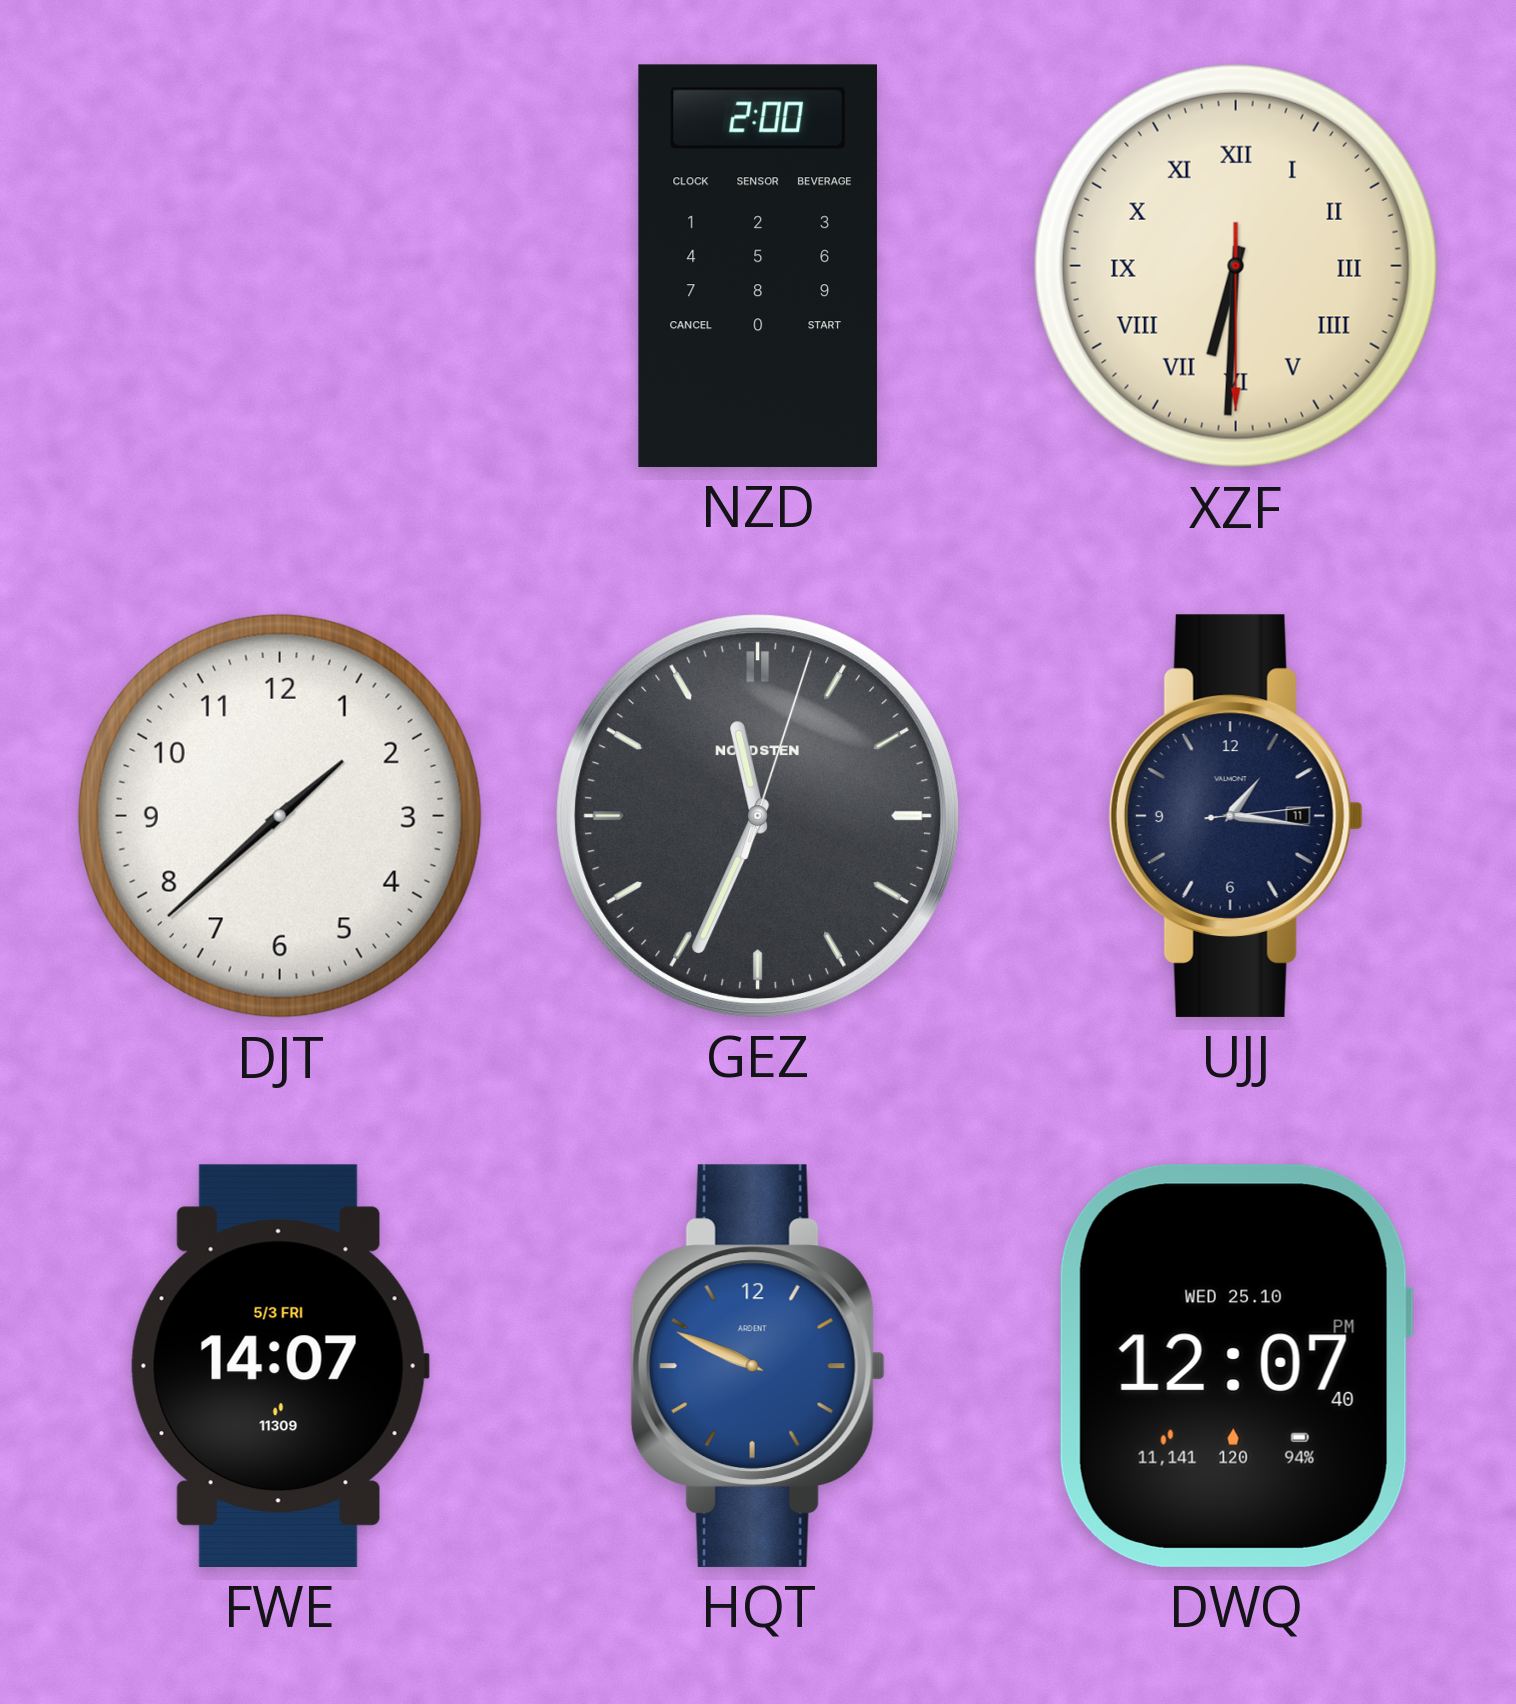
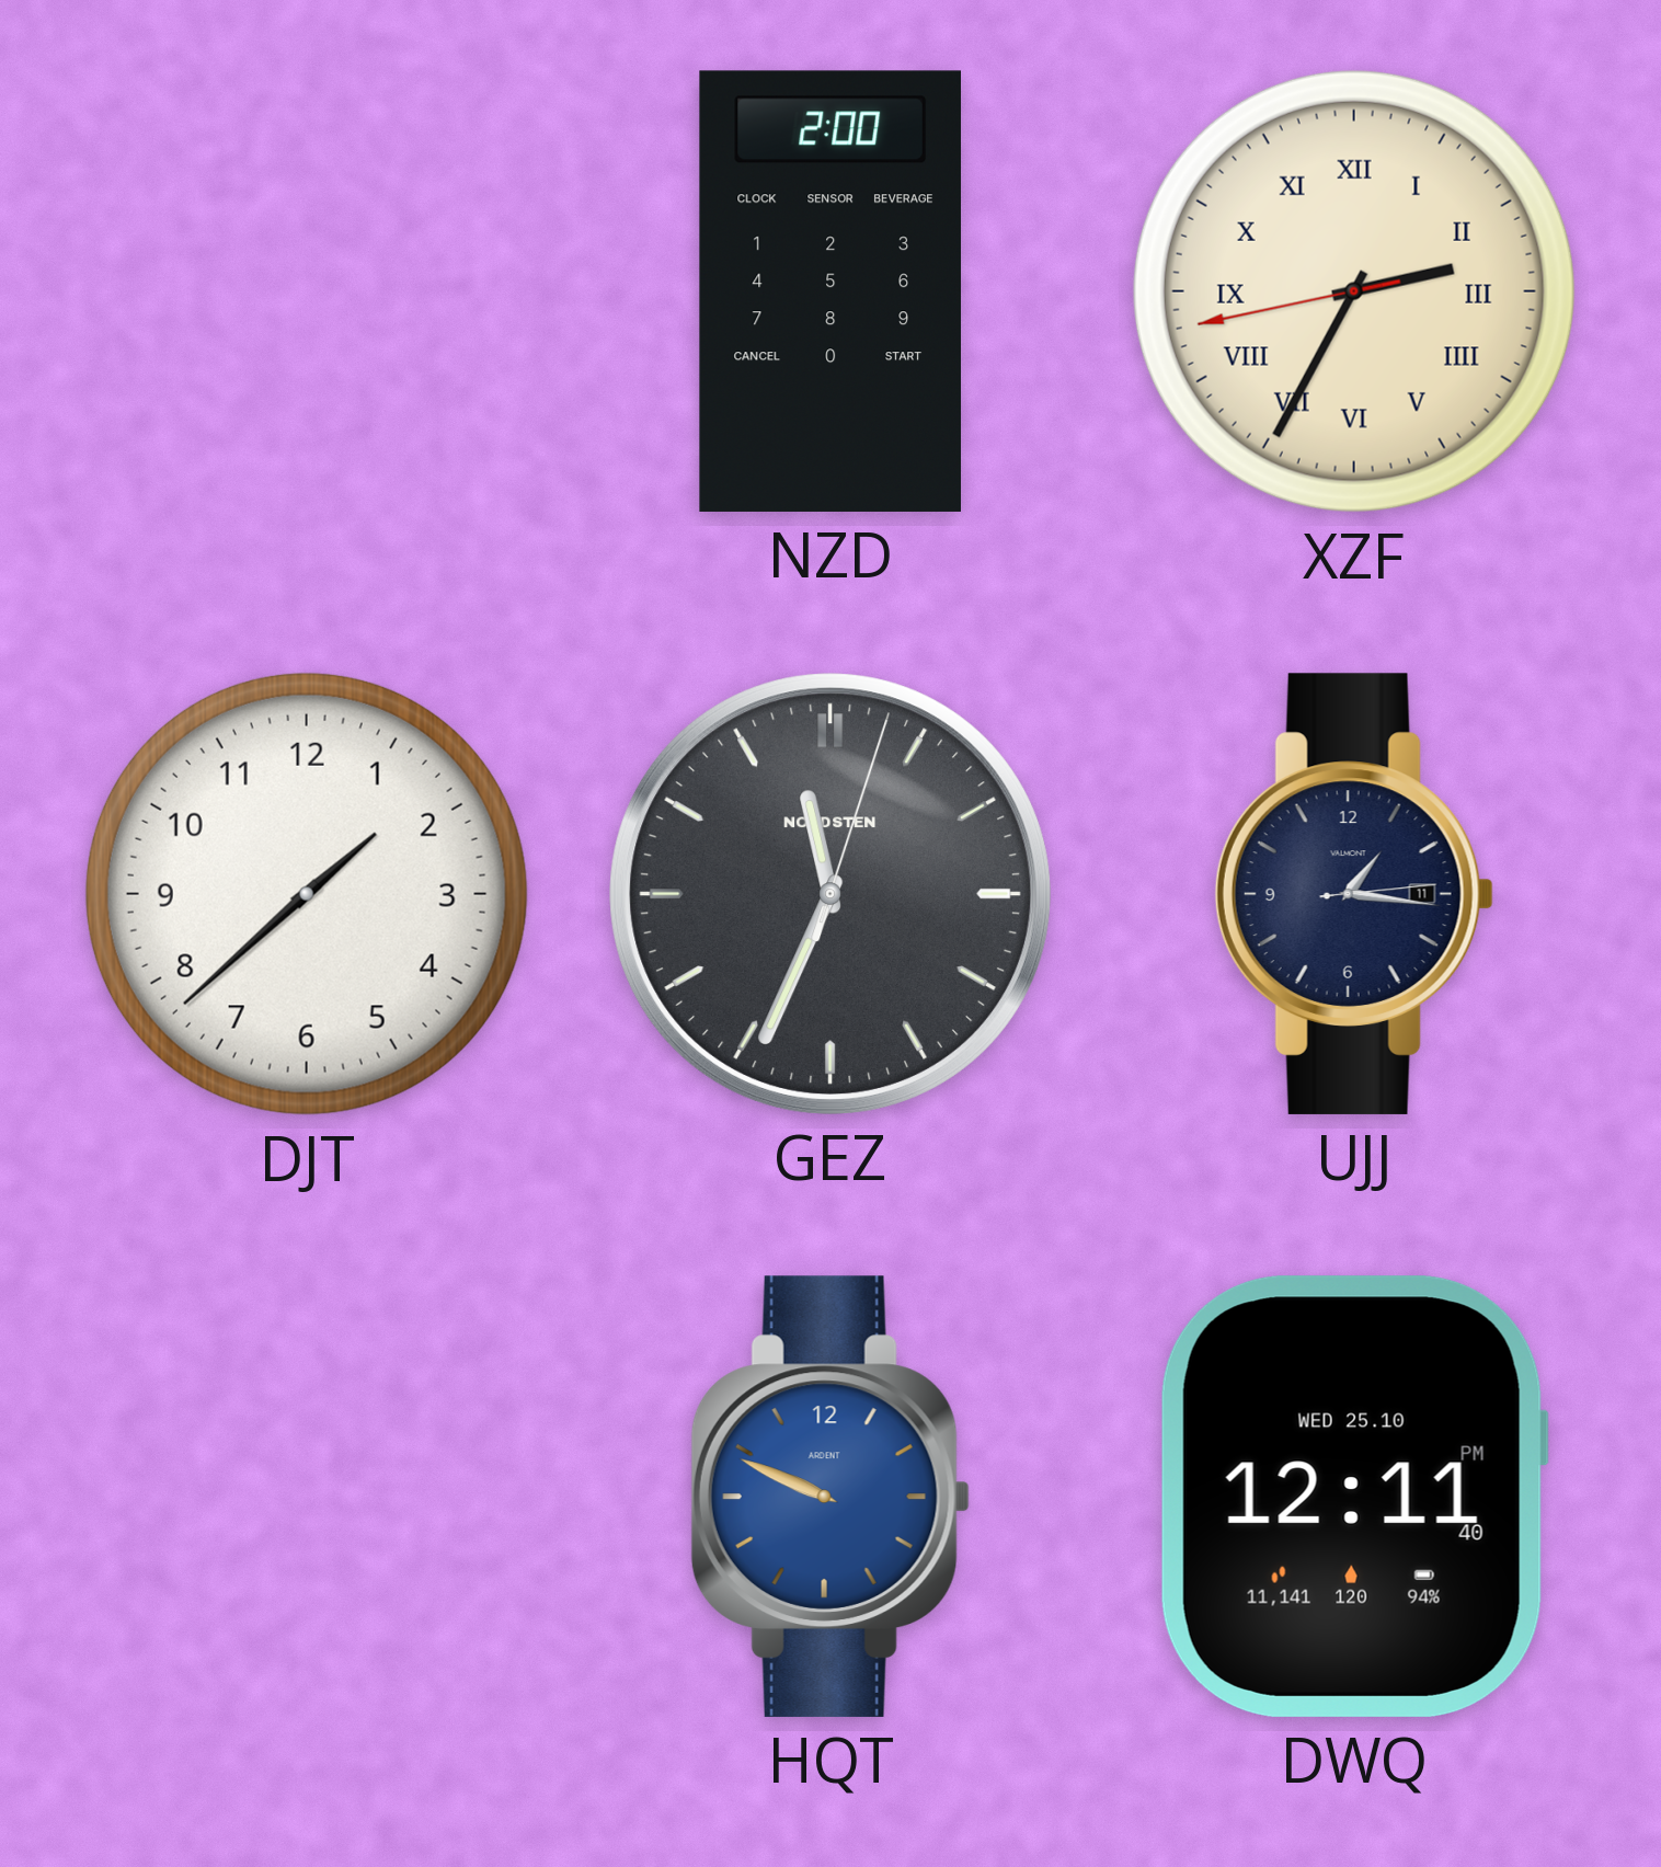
XZF: 6:30 -> 2:34 (1354, 291)
FWE: 14:07 -> none (280, 1366)
DWQ: 12:07 -> 12:11 (1353, 1497)
